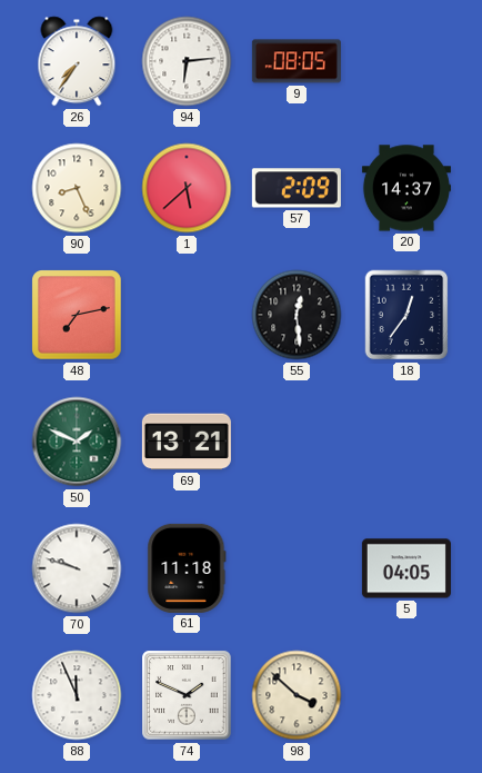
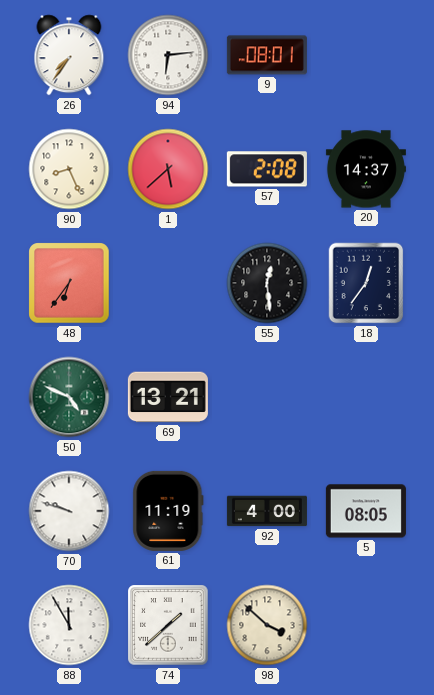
9: 08:05 -> 08:01 (267, 55)
57: 2:09 -> 2:08 (267, 169)
48: 7:13 -> 6:36 (69, 283)
50: 1:49 -> 4:49 (69, 397)
61: 11:18 -> 11:19 (168, 511)
92: none -> 4:00 (267, 511)
5: 04:05 -> 08:05 (366, 511)
88: 11:56 -> 11:55 (69, 625)
74: 1:49 -> 1:38 (168, 625)
